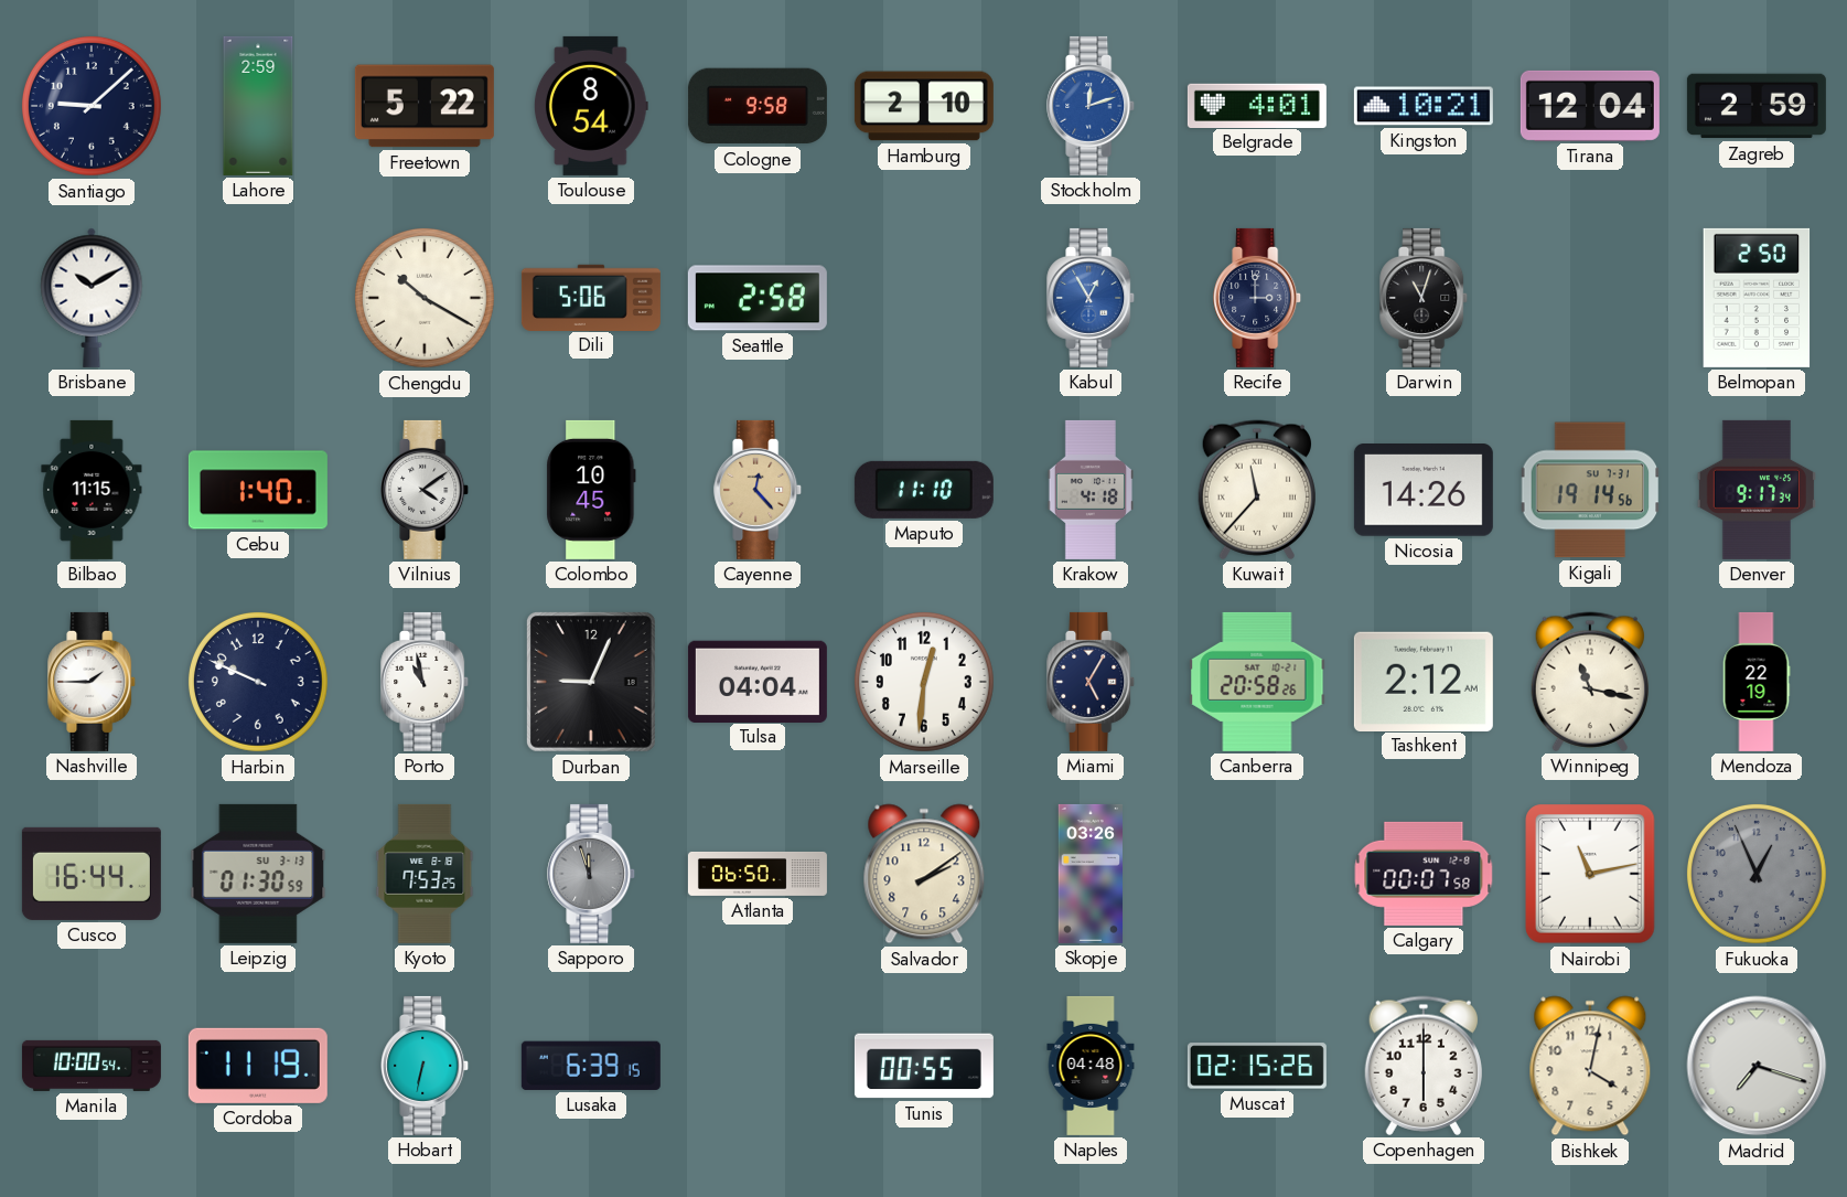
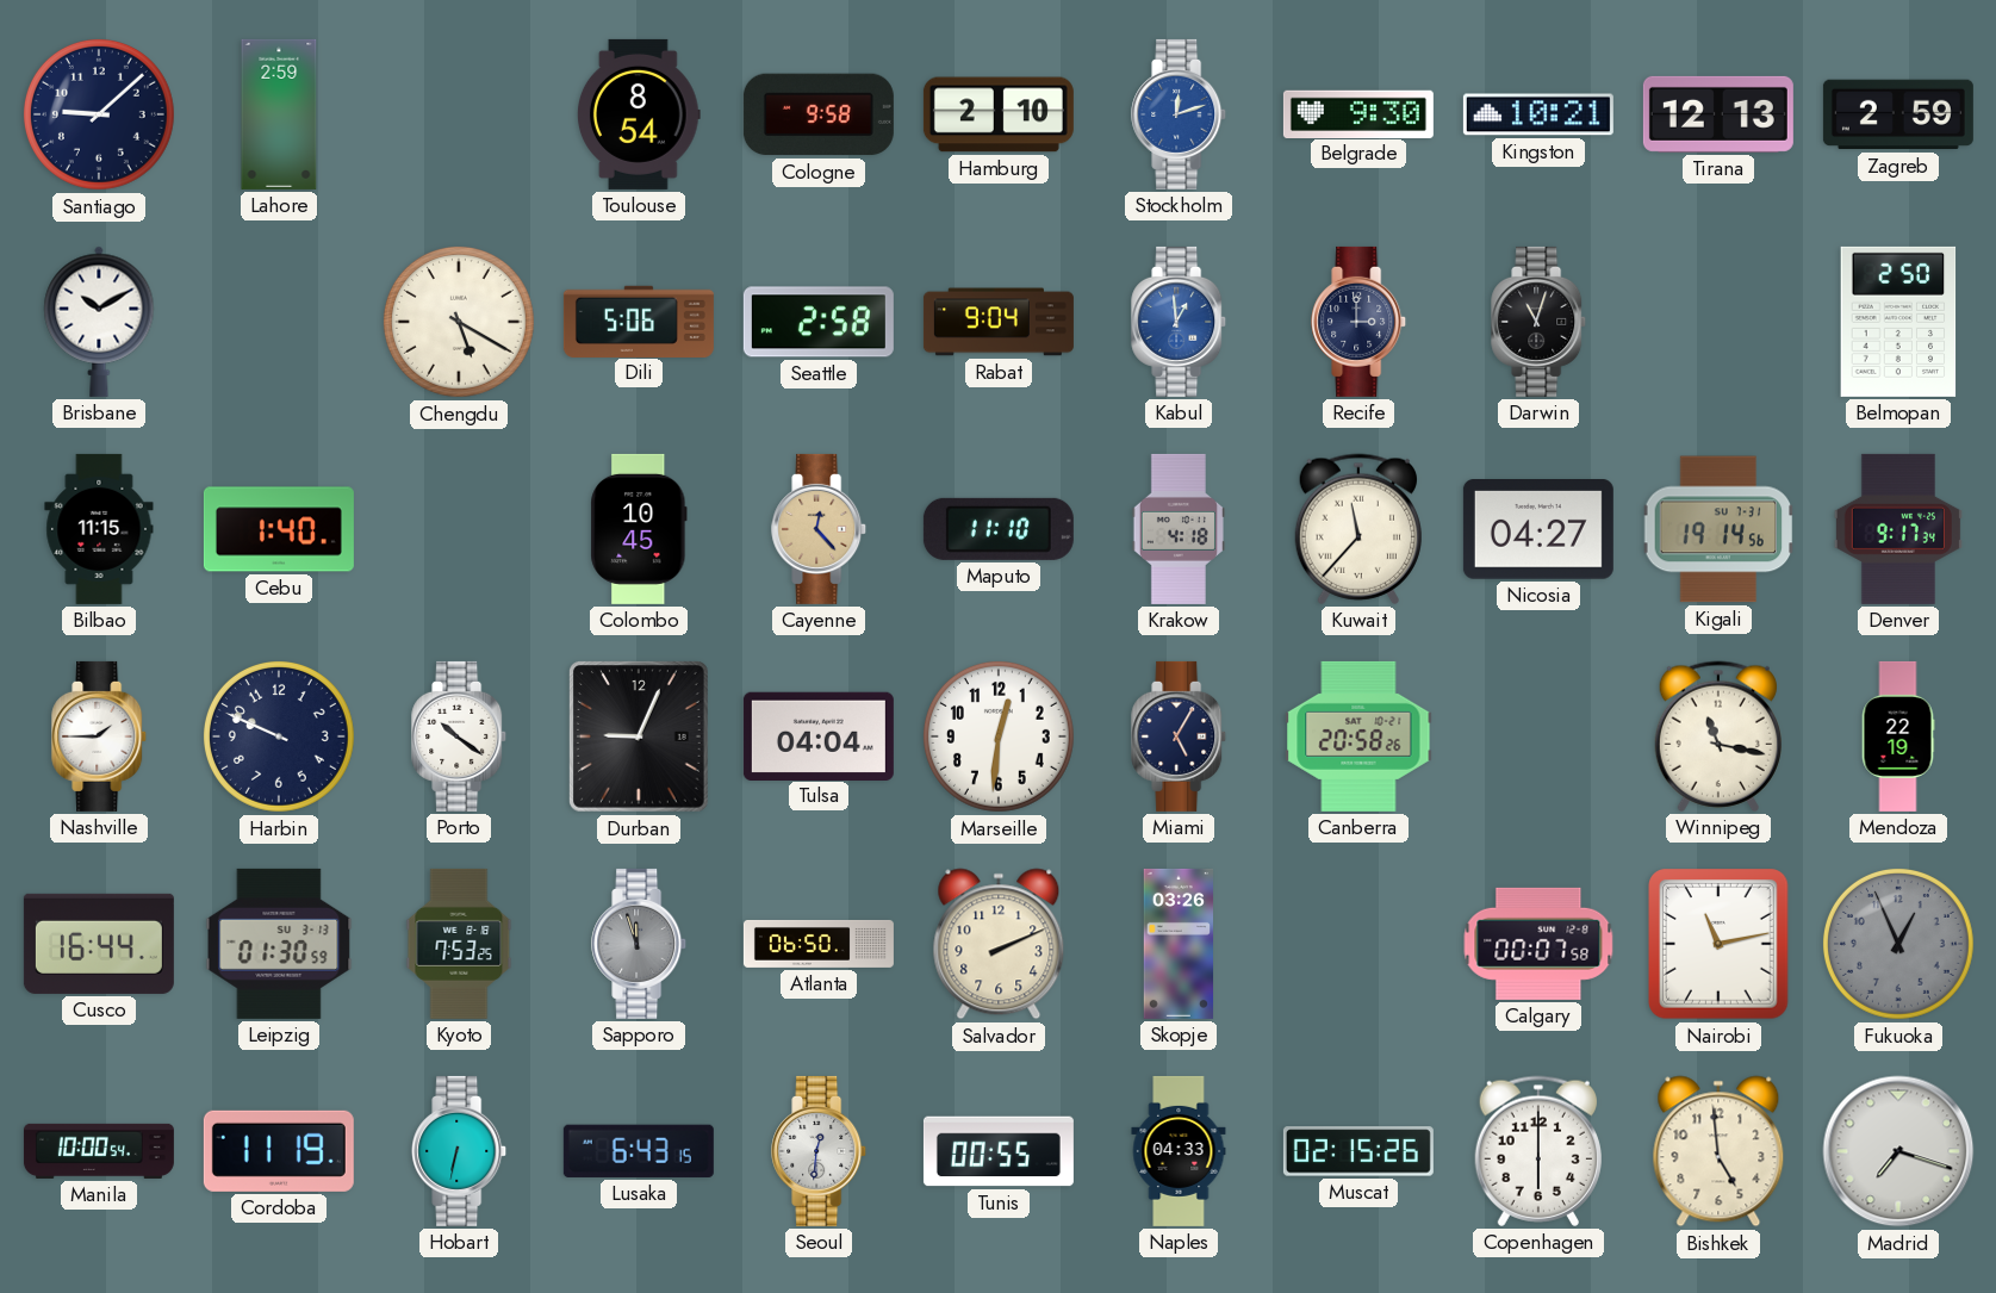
Freetown: 5:22 -> none (425, 106)
Belgrade: 4:01 -> 9:30 (1358, 113)
Tirana: 12:04 -> 12:13 (1718, 114)
Chengdu: 10:20 -> 5:20 (459, 322)
Rabat: none -> 9:04 (999, 322)
Kabul: 12:55 -> 12:59 (1180, 322)
Vilnius: 4:09 -> none (426, 490)
Nicosia: 14:26 -> 04:27 (1538, 529)
Porto: 10:58 -> 10:21 (460, 736)
Tashkent: 2:12 -> none (1424, 681)
Salvador: 2:09 -> 2:11 (999, 944)
Lusaka: 6:39 -> 6:43 (639, 1151)
Seoul: none -> 12:31 (820, 1151)
Naples: 04:48 -> 04:33 (1179, 1151)
Bishkek: 4:02 -> 4:59 (1718, 1151)
